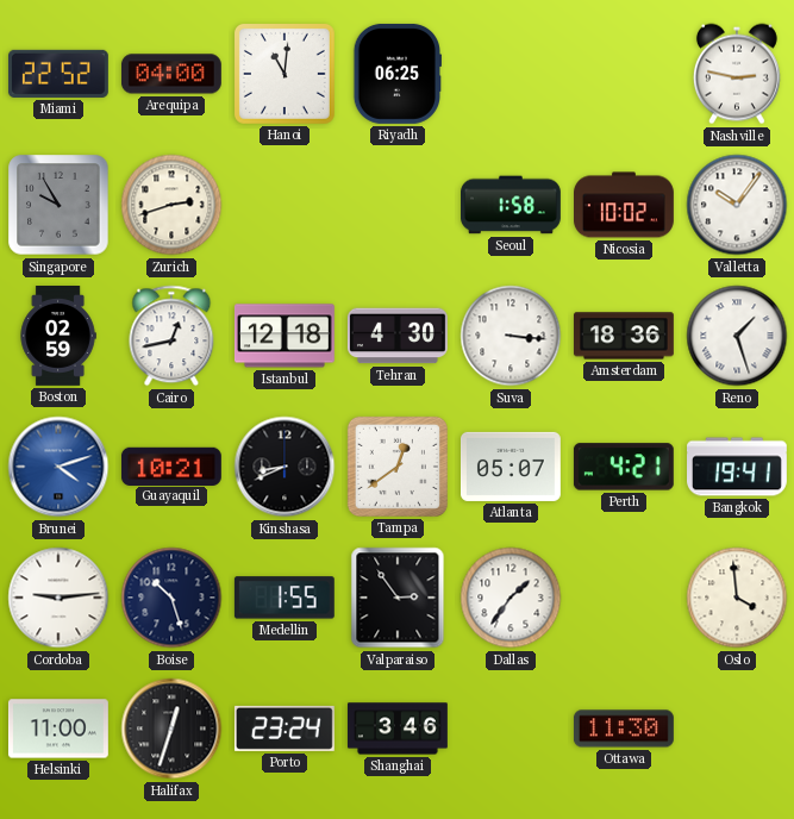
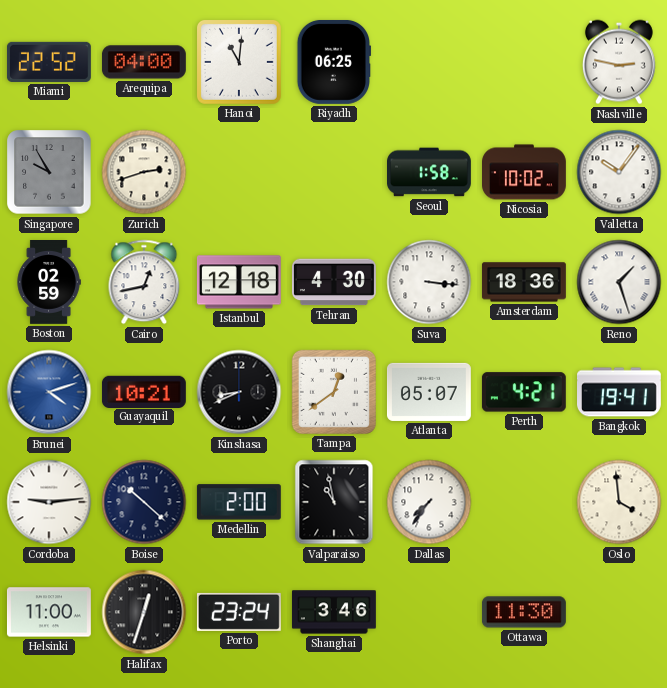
Boise: 10:27 -> 10:22 (144, 502)
Medellin: 1:55 -> 2:00 (239, 502)
Valparaiso: 2:54 -> 10:58 (334, 502)
Dallas: 1:36 -> 7:36 (429, 502)
